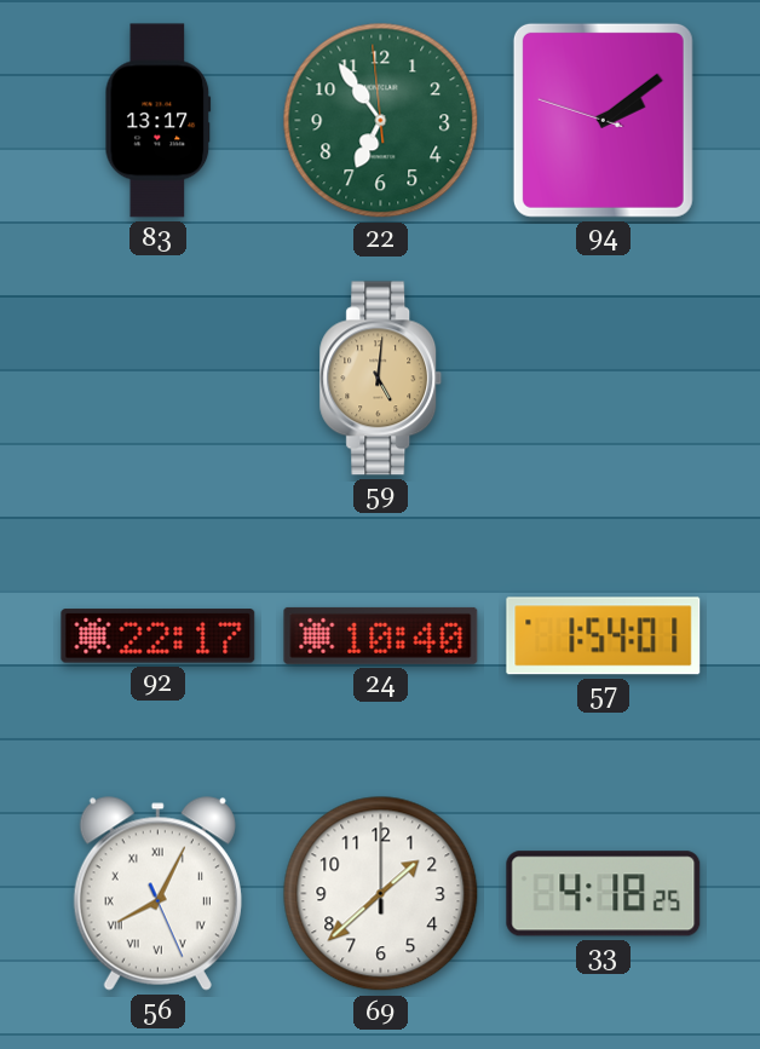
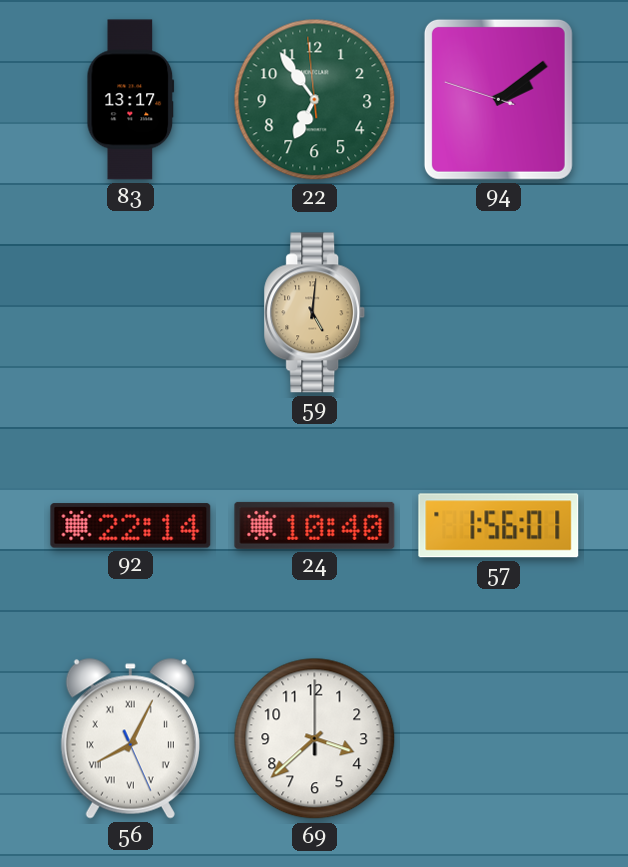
92: 22:17 -> 22:14 (131, 526)
57: 1:54 -> 1:56 (499, 526)
69: 1:38 -> 3:38 (315, 739)
33: 4:18 -> none (604, 894)
